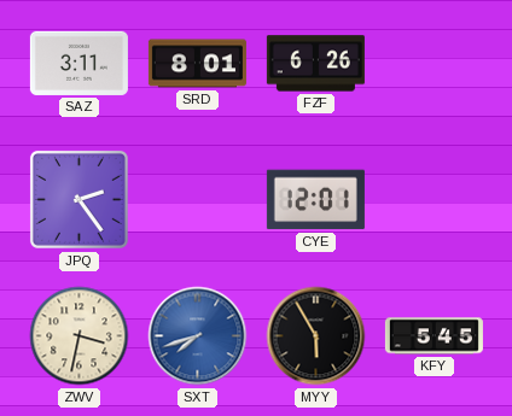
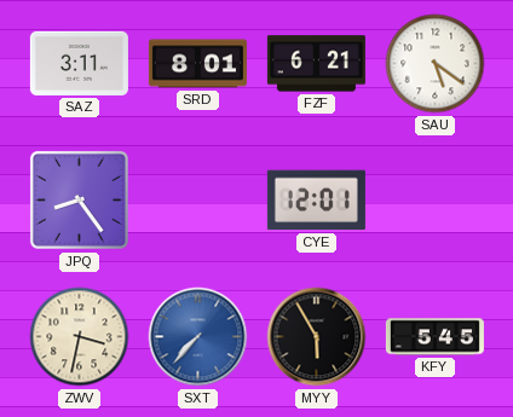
FZF: 6:26 -> 6:21 (316, 64)
SAU: none -> 5:21 (436, 64)
JPQ: 2:24 -> 8:24 (79, 199)
SXT: 7:42 -> 7:37 (198, 337)
